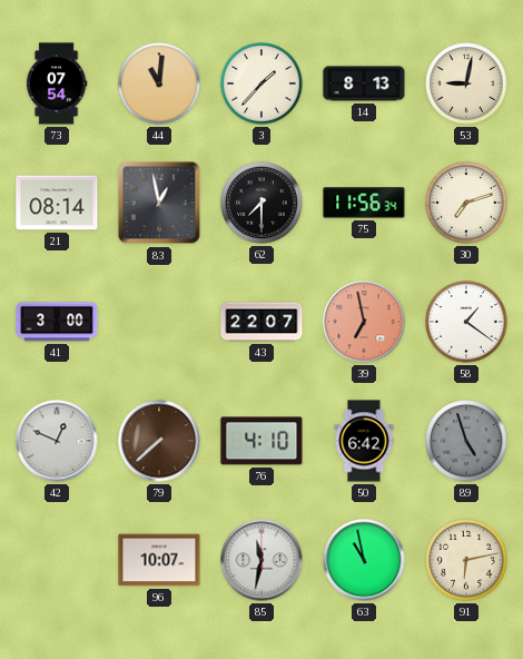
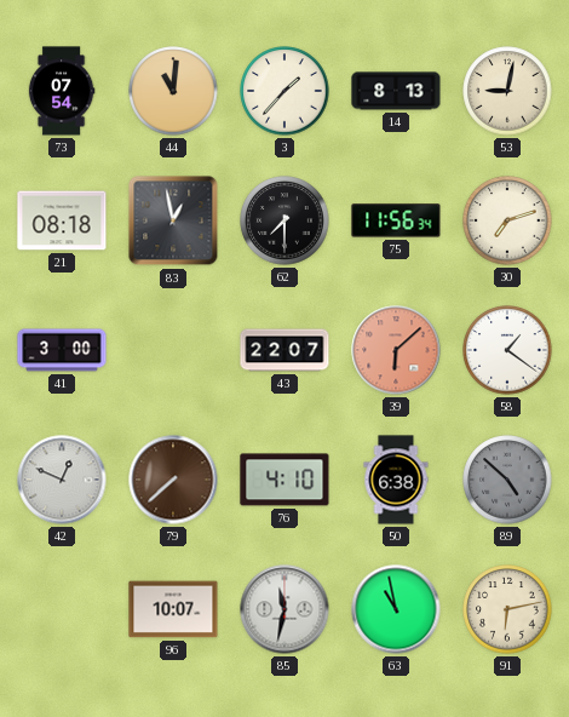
21: 08:14 -> 08:18 (62, 220)
39: 6:58 -> 6:08 (396, 350)
50: 6:42 -> 6:38 (396, 480)
89: 4:57 -> 4:52 (507, 480)
